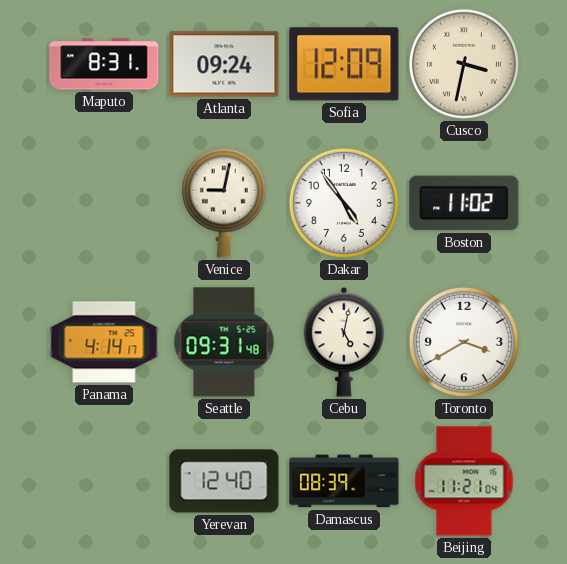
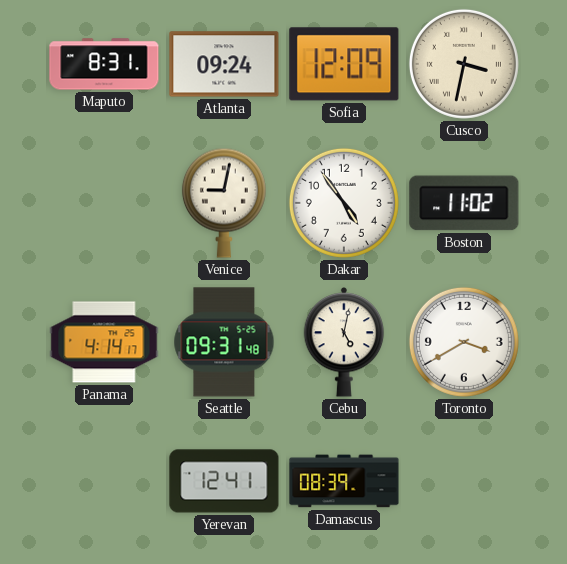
Yerevan: 12:40 -> 12:41 (224, 481)
Beijing: 11:21 -> none (464, 481)
